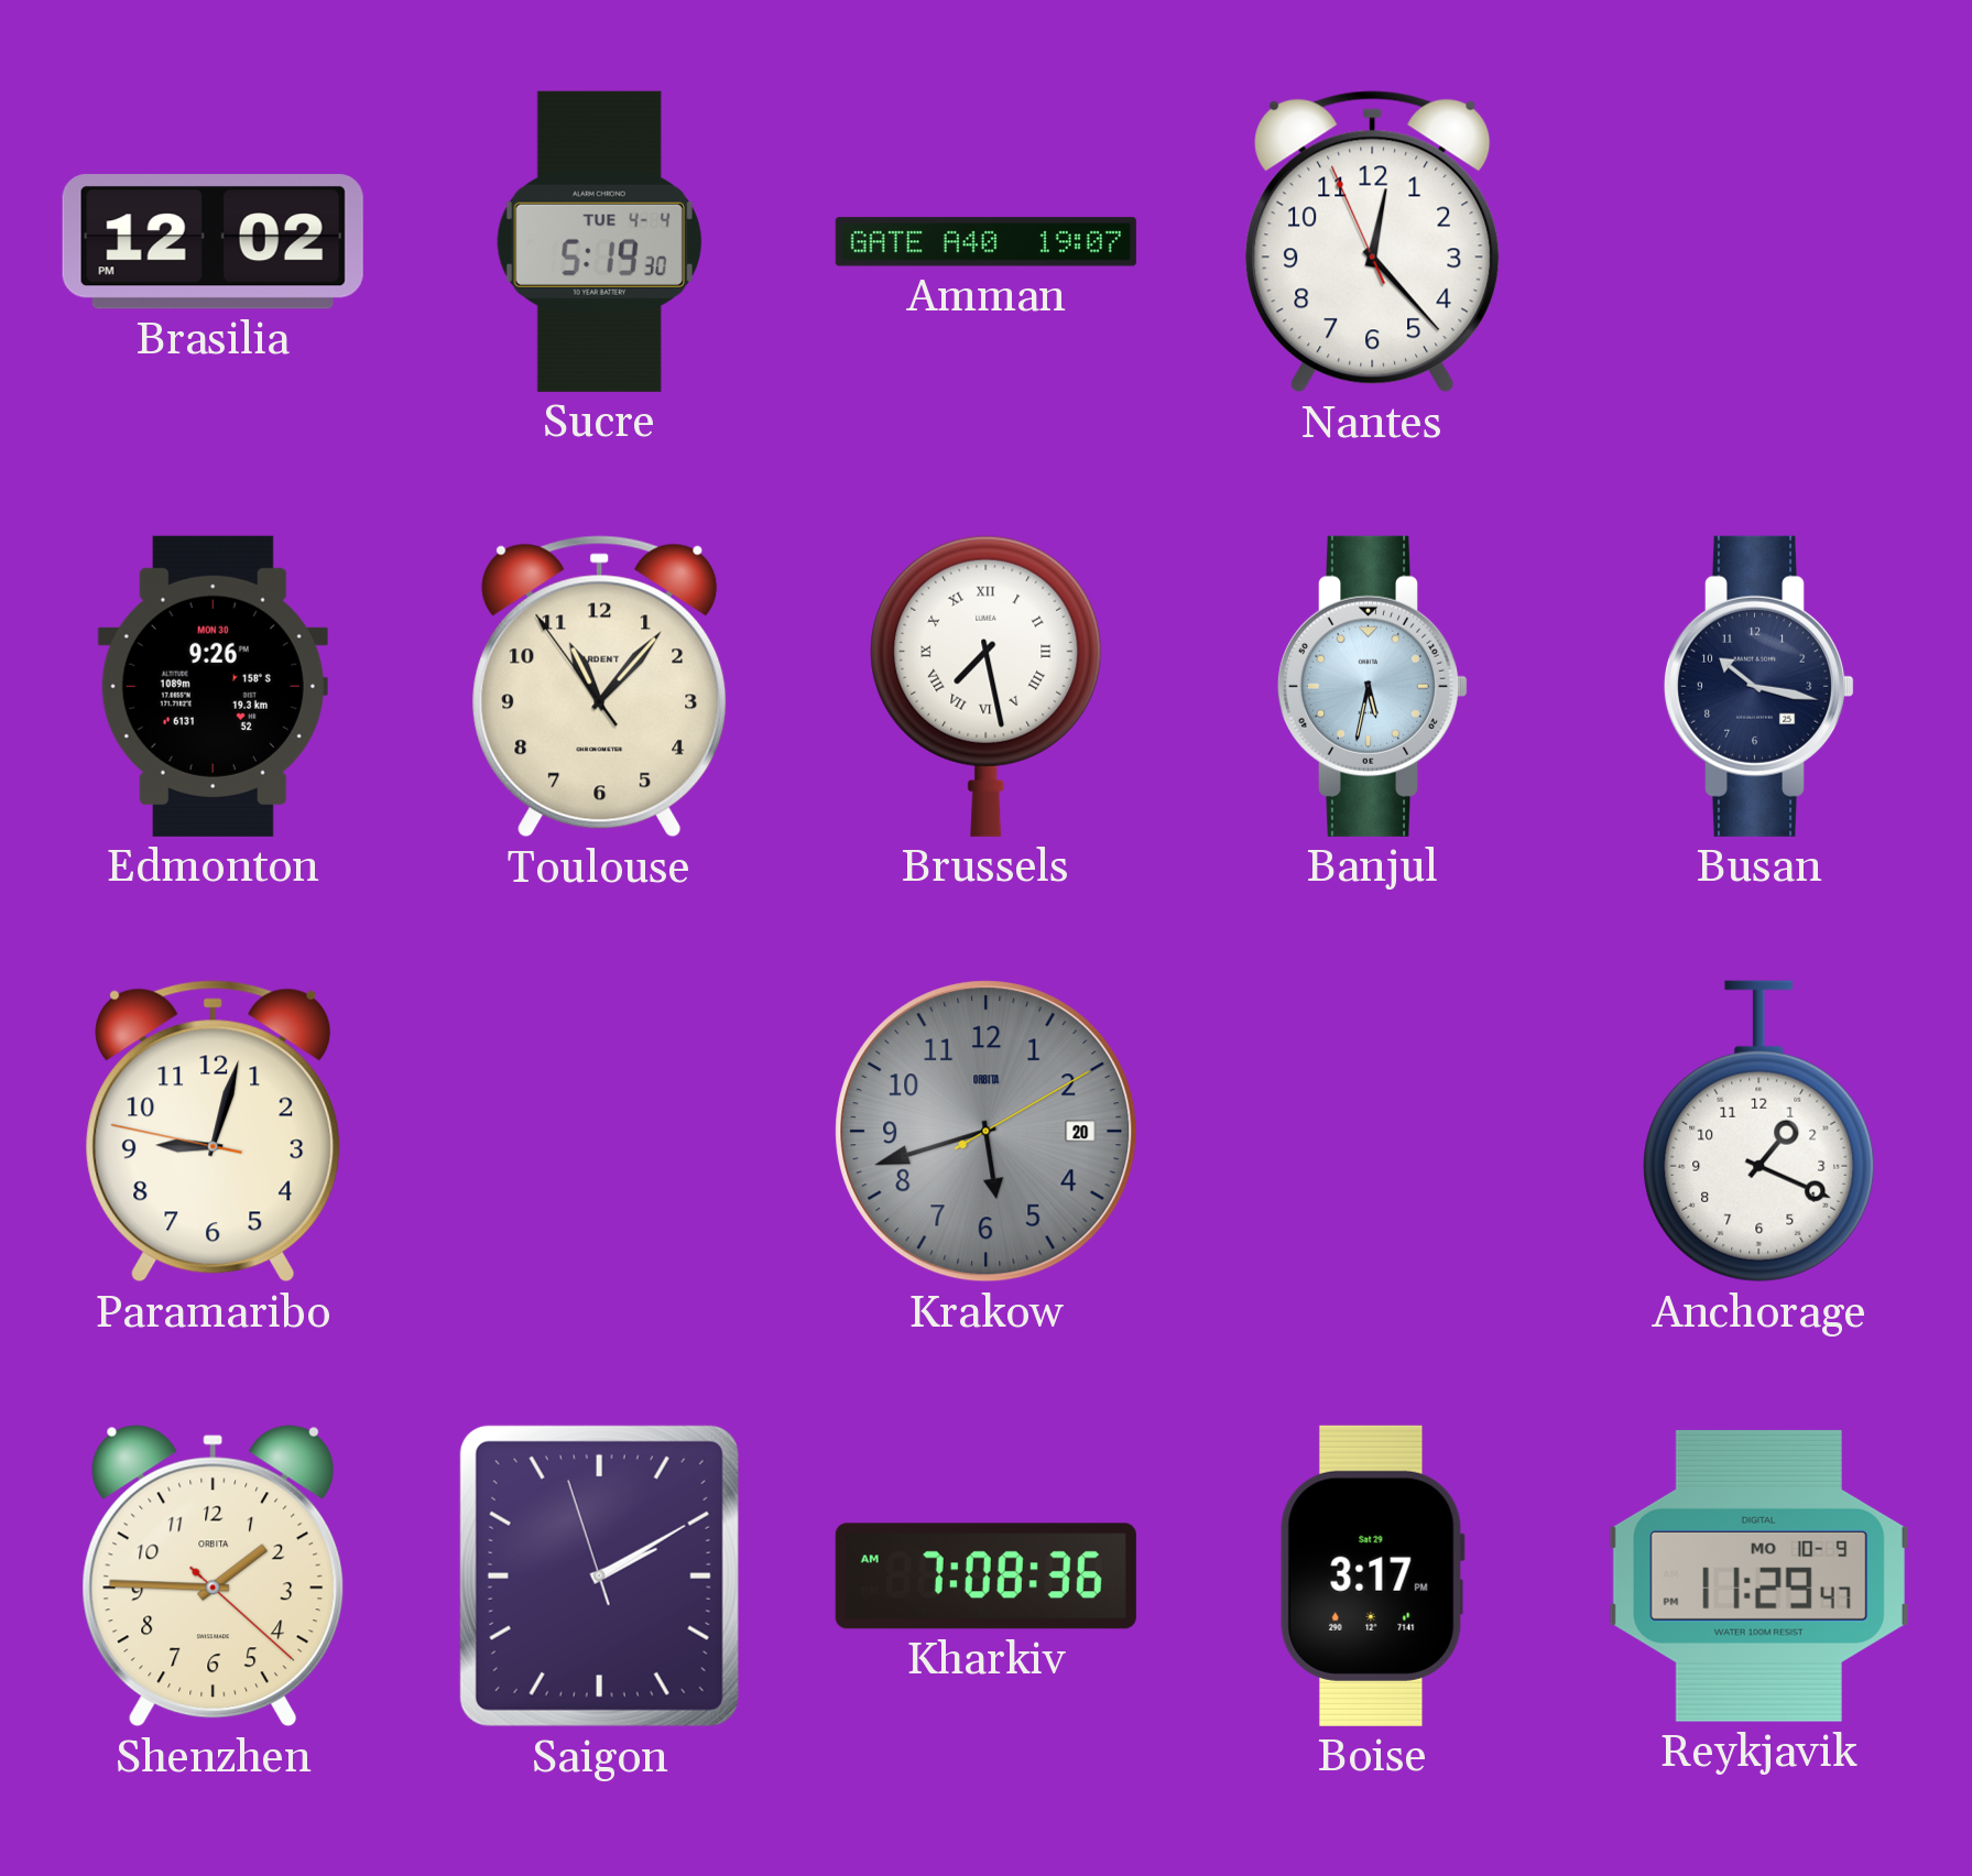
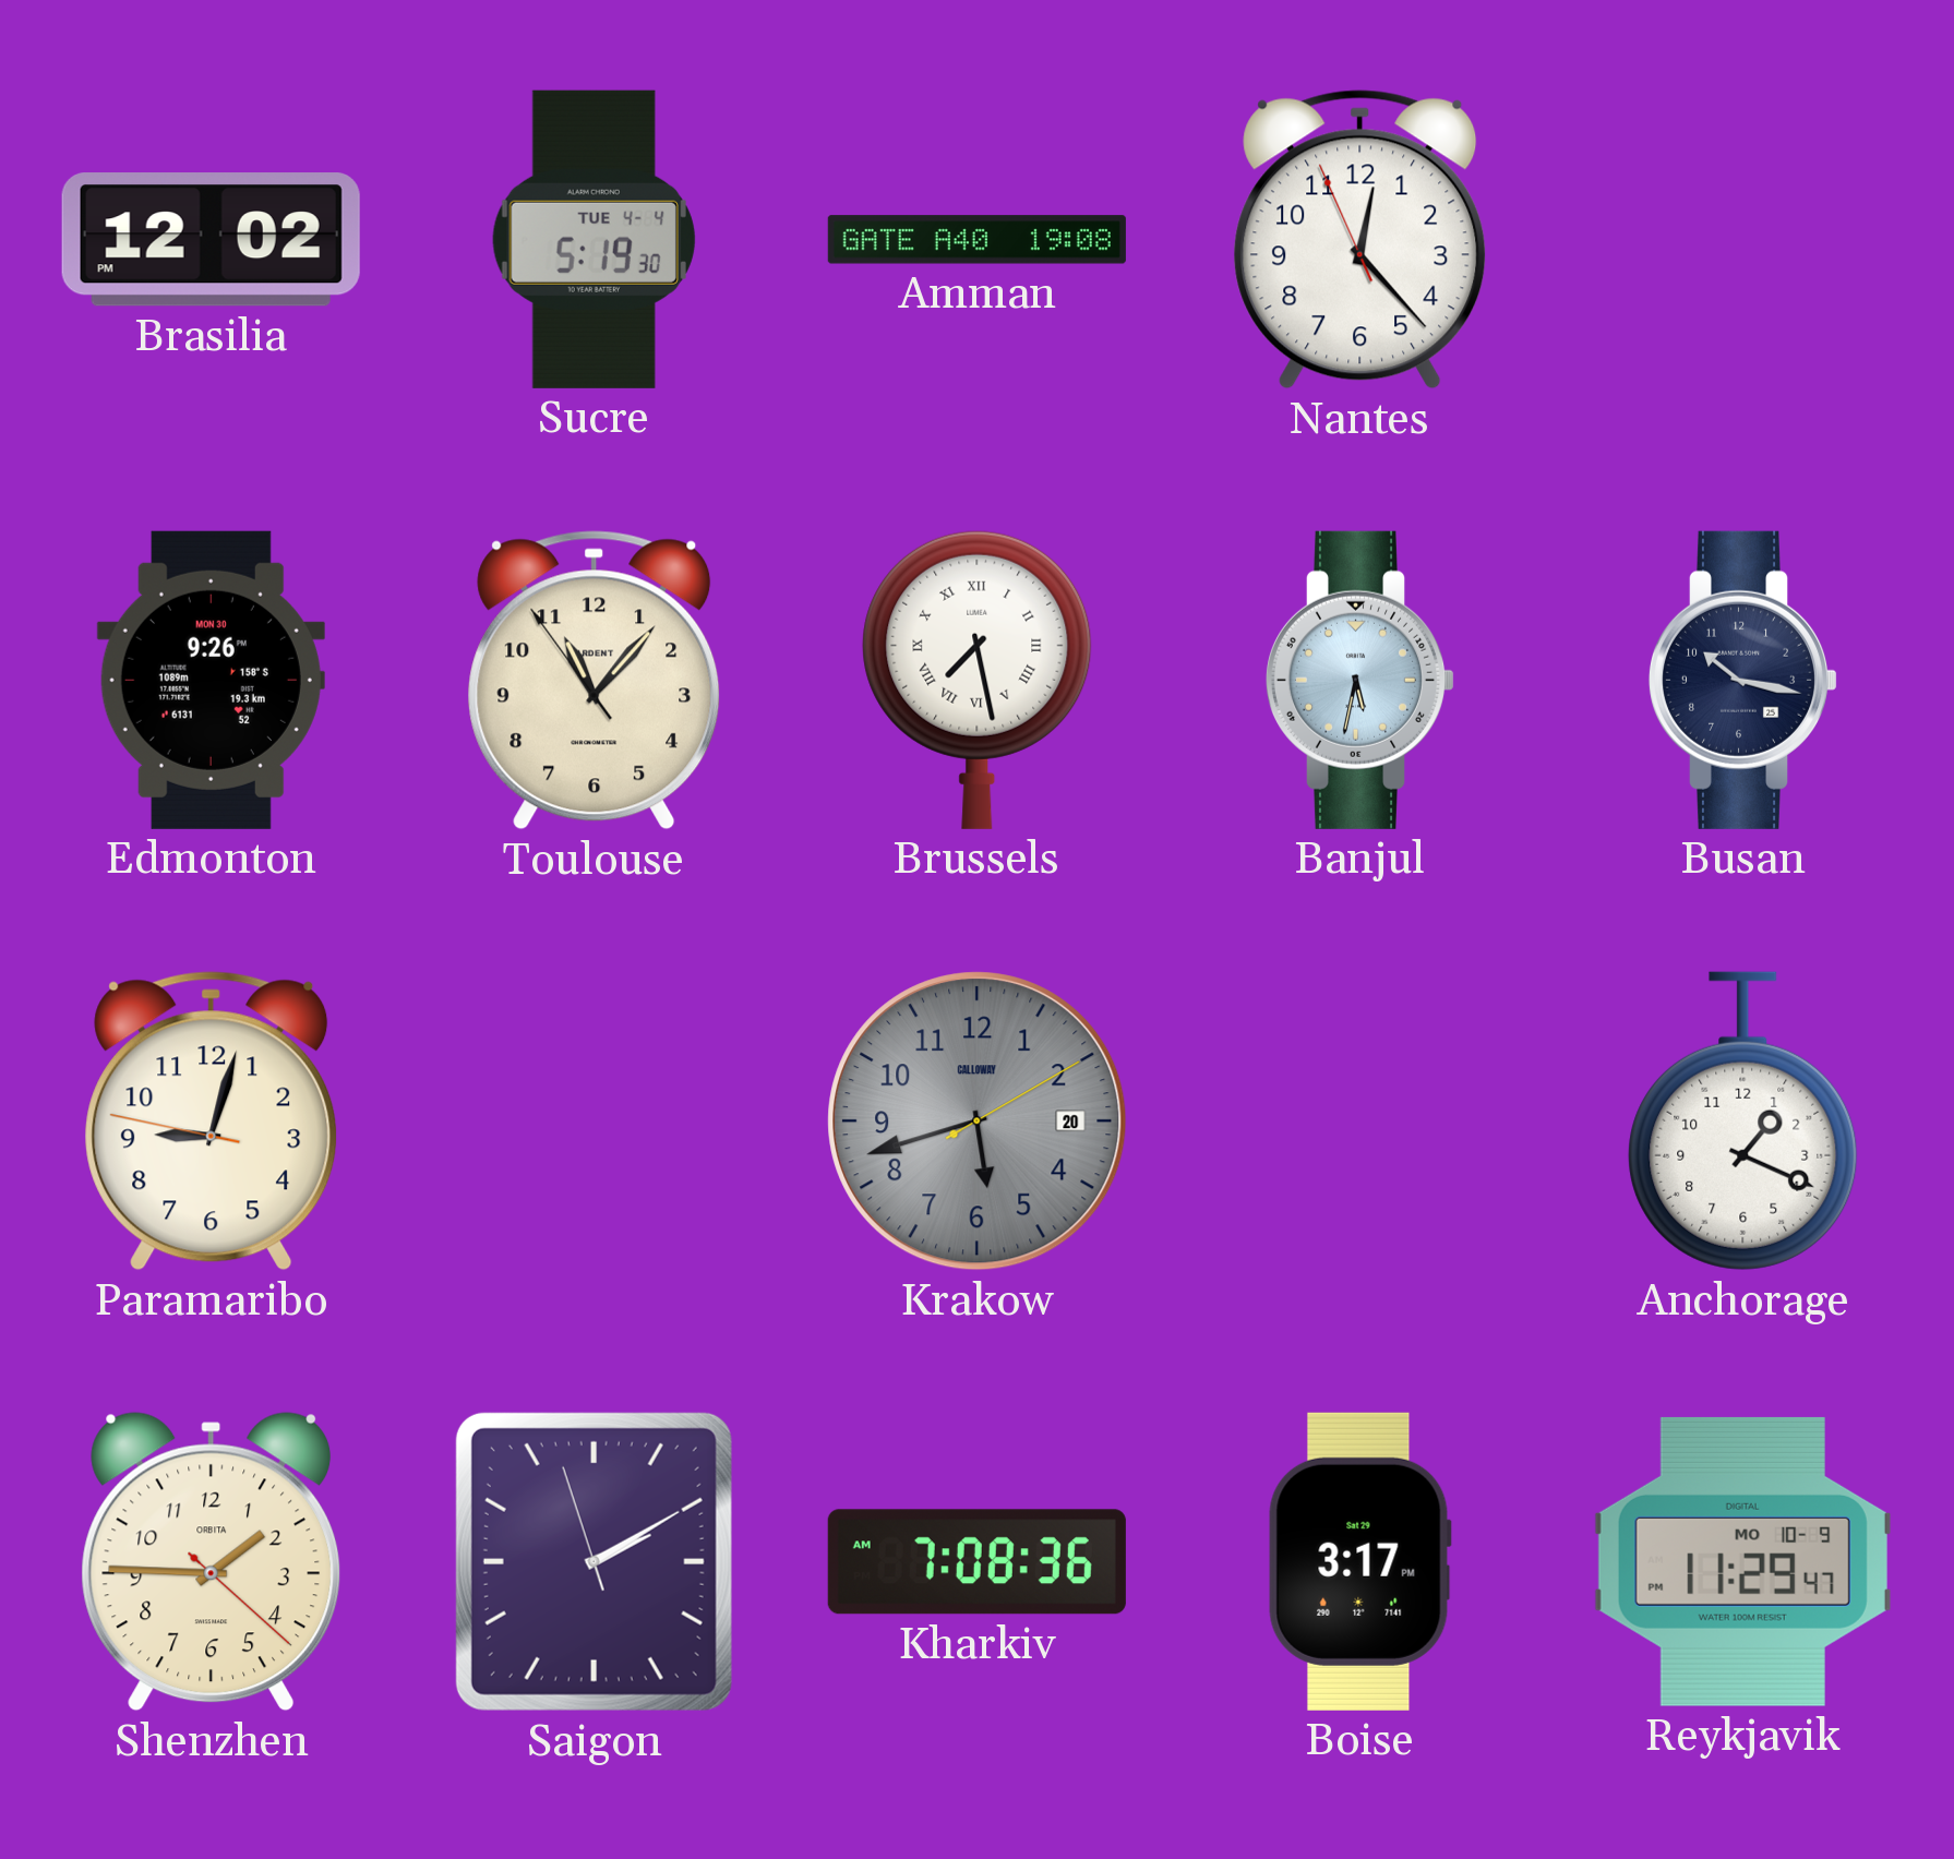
Amman: 19:07 -> 19:08 (976, 240)
Krakow brand: ORBITA -> CALLOWAY (978, 1122)
